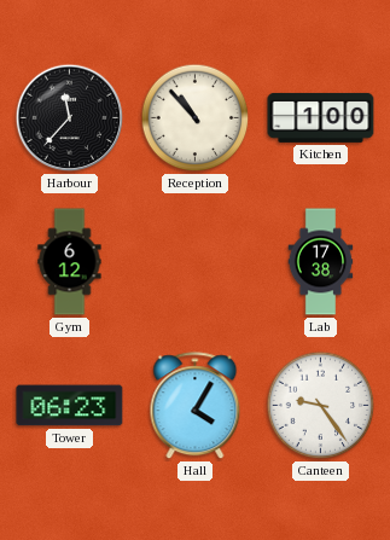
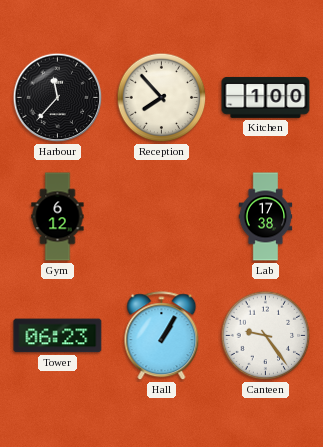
Reception: 10:53 -> 7:53 (162, 98)
Hall: 4:05 -> 1:05 (162, 336)
